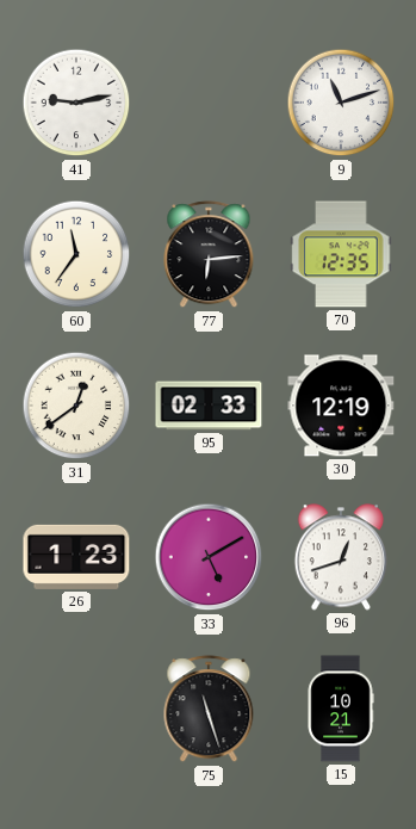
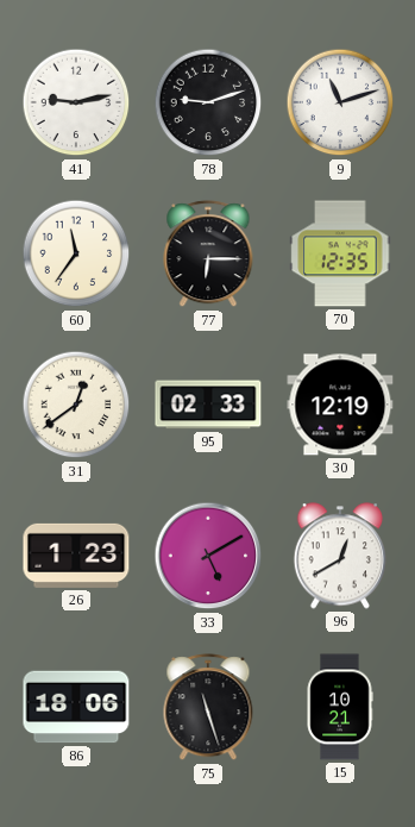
78: none -> 9:12 (208, 102)
77: 6:14 -> 6:15 (208, 255)
96: 12:42 -> 12:40 (339, 556)
86: none -> 18:06 (76, 707)
